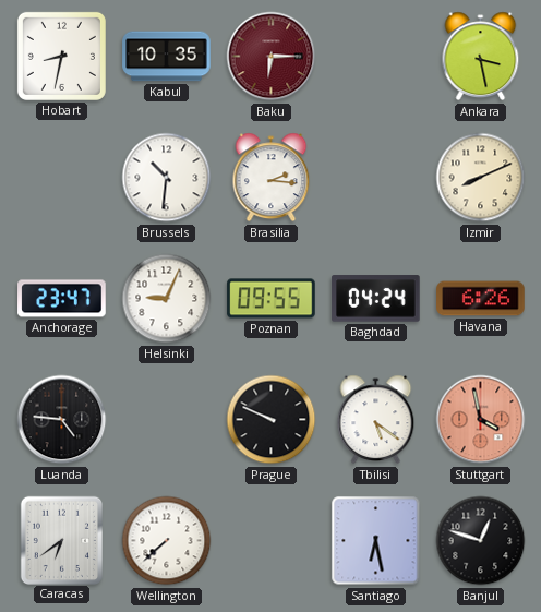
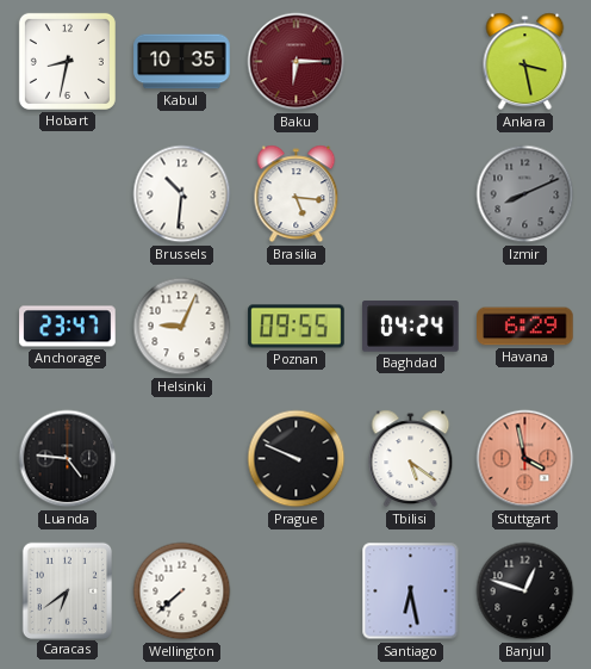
Brasilia: 2:16 -> 5:16 (297, 194)
Izmir dial: cream -> grey (525, 194)
Havana: 6:26 -> 6:29 (525, 327)
